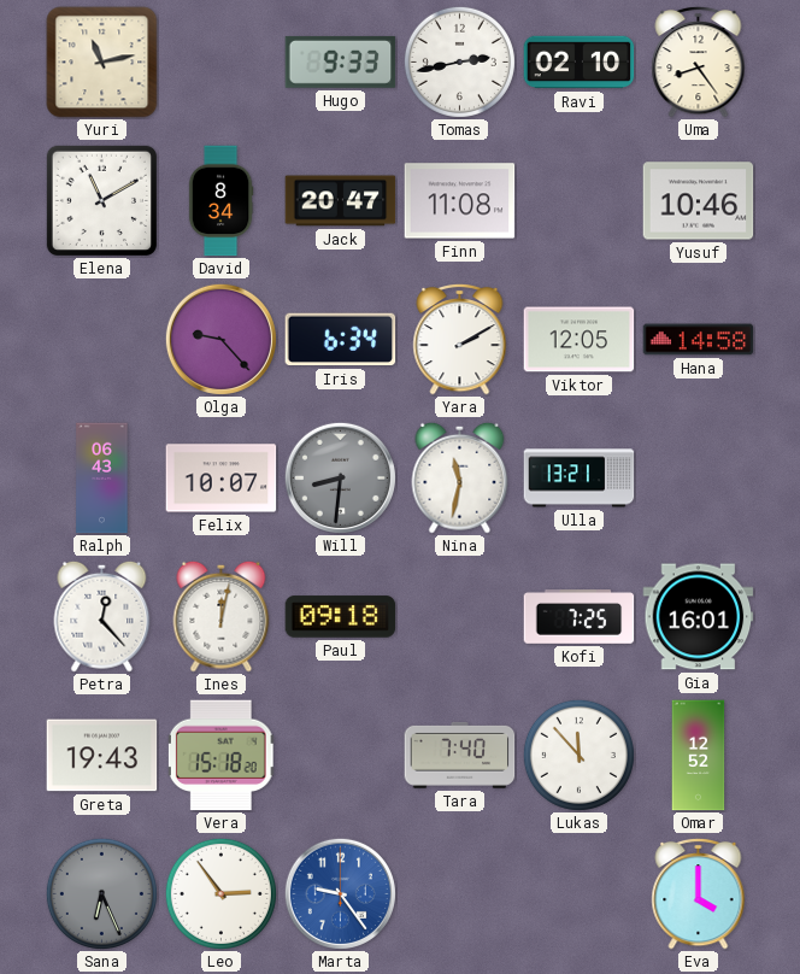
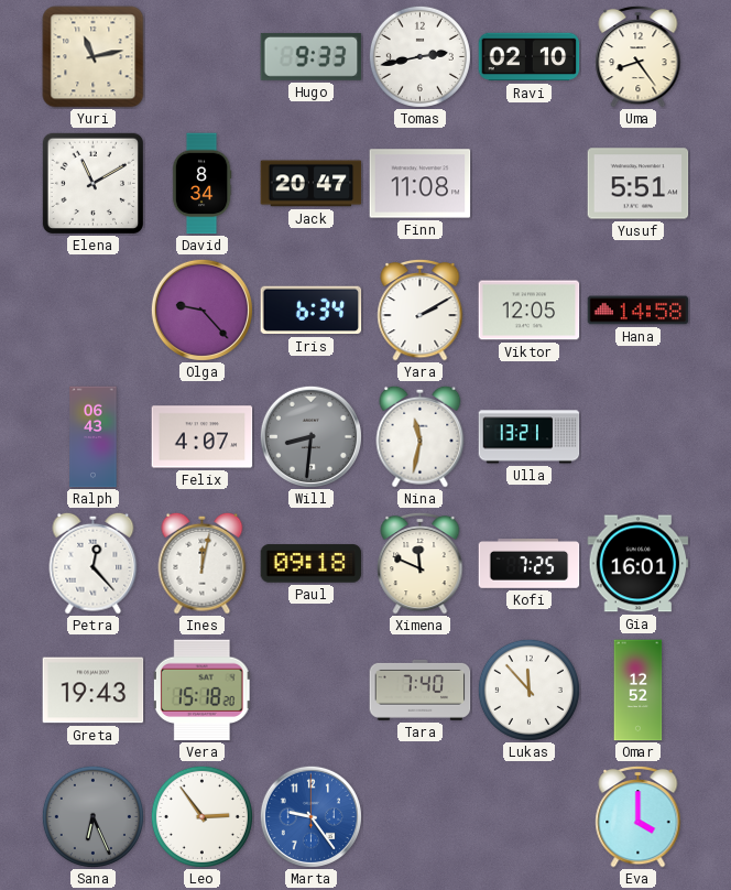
Yusuf: 10:46 -> 5:51 (639, 184)
Felix: 10:07 -> 4:07 (203, 437)
Ximena: none -> 11:49 (421, 563)
